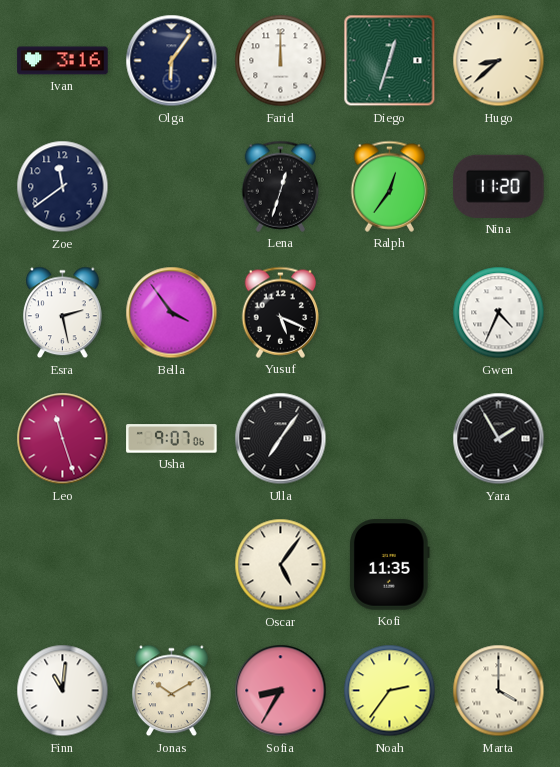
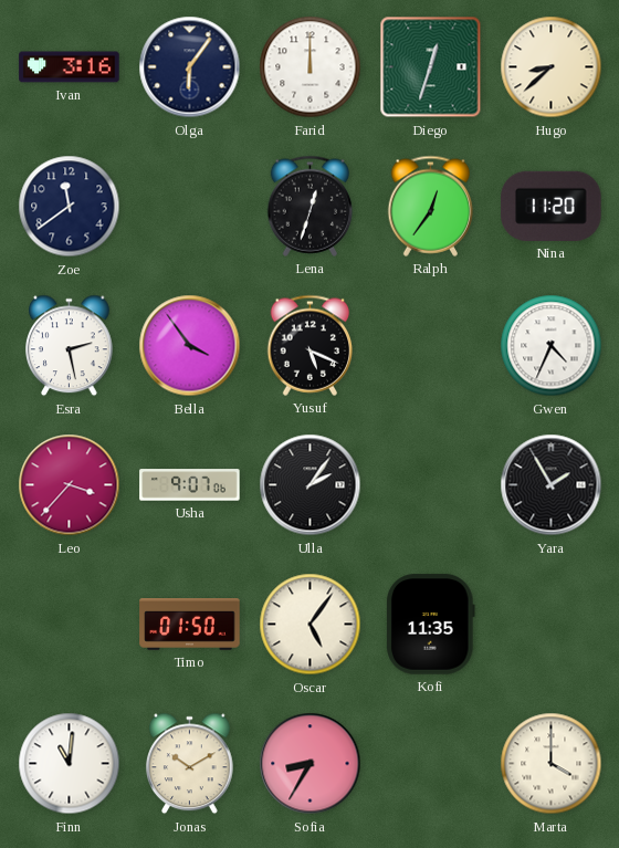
Leo: 11:27 -> 3:37 (70, 485)
Ulla: 7:06 -> 2:06 (311, 485)
Timo: none -> 01:50 (190, 625)
Noah: 2:36 -> none (390, 691)
